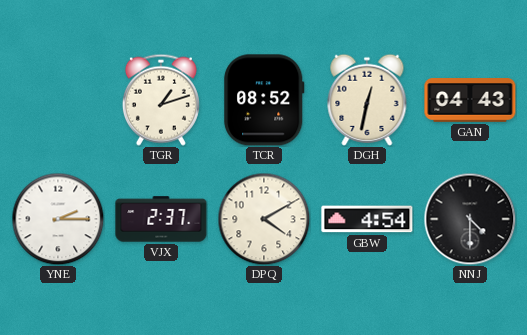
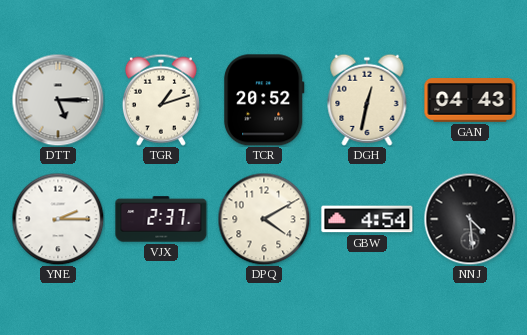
DTT: none -> 5:15 (58, 100)
TCR: 08:52 -> 20:52 (264, 100)
NNJ: 4:30 -> 4:29 (470, 219)
